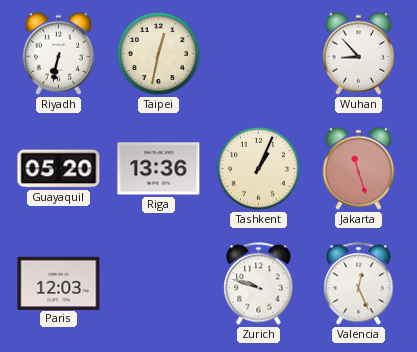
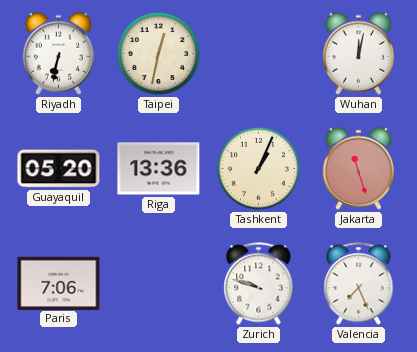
Wuhan: 8:53 -> 12:02 (359, 53)
Paris: 12:03 -> 7:06 (59, 283)
Valencia: 12:26 -> 7:26 (359, 284)
